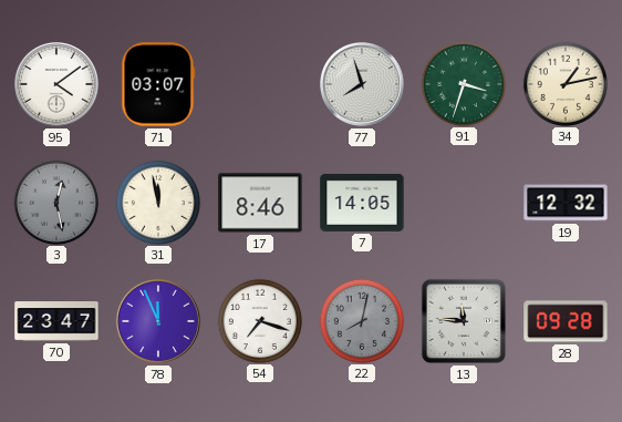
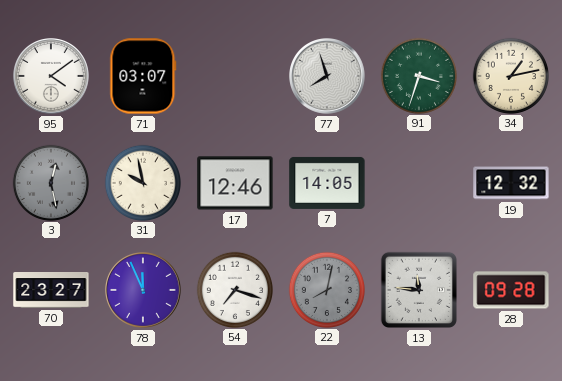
31: 11:58 -> 9:58 (142, 182)
17: 8:46 -> 12:46 (235, 183)
70: 23:47 -> 23:27 (51, 291)
